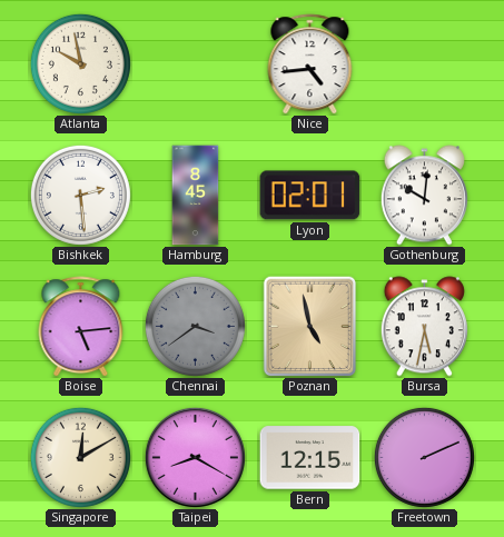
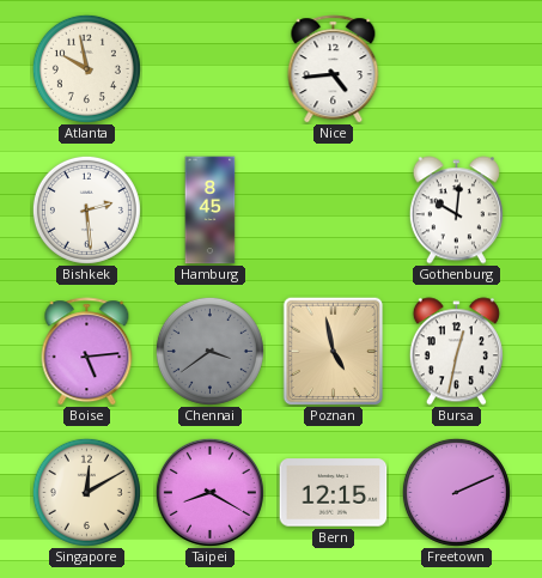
Lyon: 02:01 -> none (310, 196)
Bursa: 5:32 -> 12:32 (456, 352)
